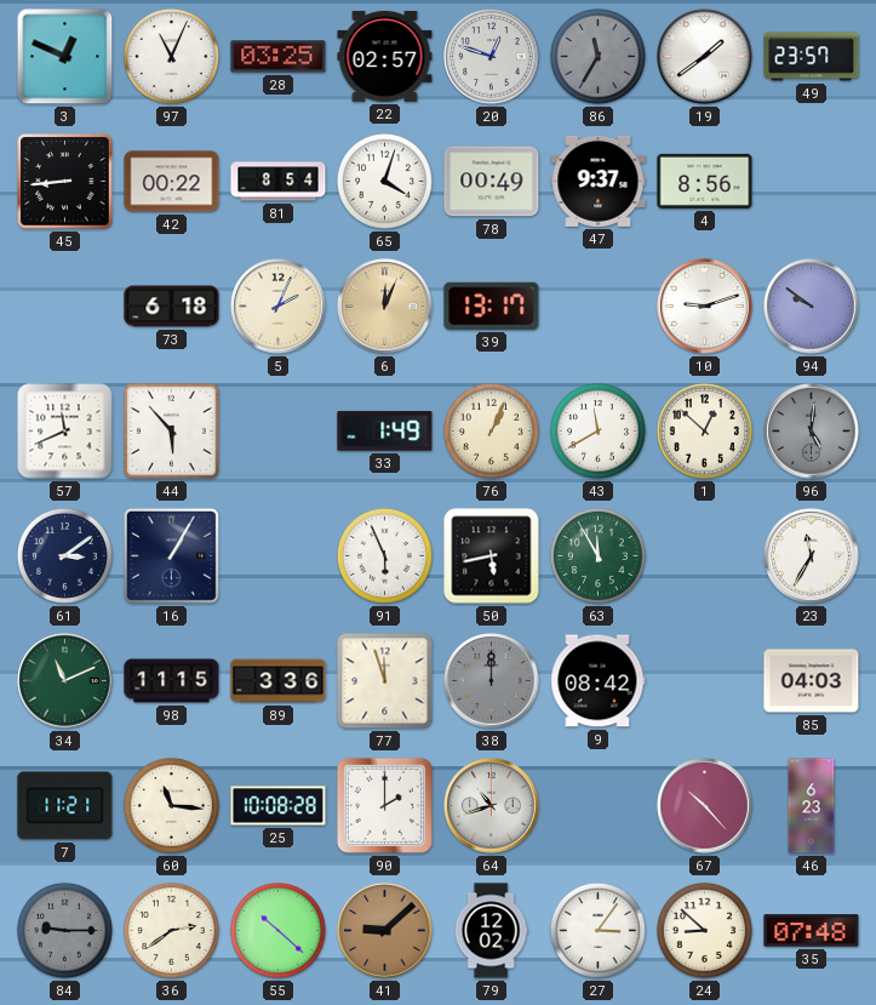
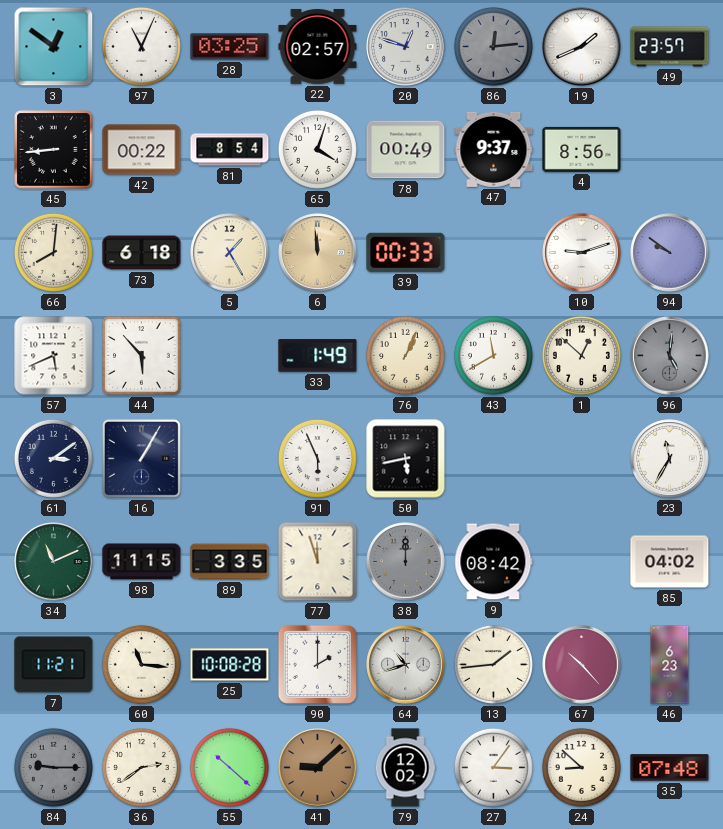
3: 12:49 -> 12:51 (54, 47)
86: 11:35 -> 12:14 (493, 46)
19: 1:39 -> 1:41 (582, 47)
66: none -> 8:01 (53, 252)
5: 2:04 -> 1:25 (230, 253)
6: 12:04 -> 11:59 (318, 253)
39: 13:17 -> 00:33 (406, 252)
57: 11:41 -> 5:41 (54, 356)
63: 11:55 -> none (597, 555)
89: 3:36 -> 3:35 (230, 562)
85: 04:03 -> 04:02 (670, 562)
13: none -> 1:44 (493, 664)
